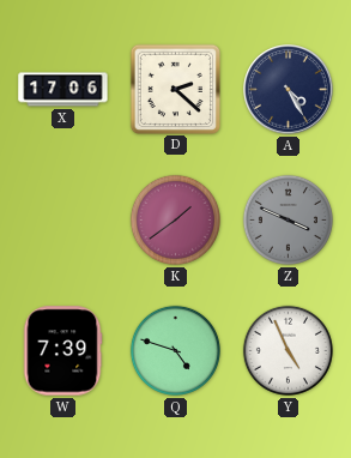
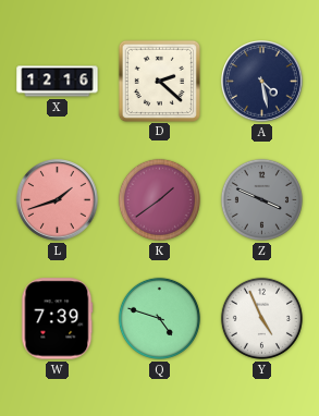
X: 17:06 -> 12:16 (58, 82)
A: 4:25 -> 4:28 (262, 82)
L: none -> 1:42 (58, 200)
